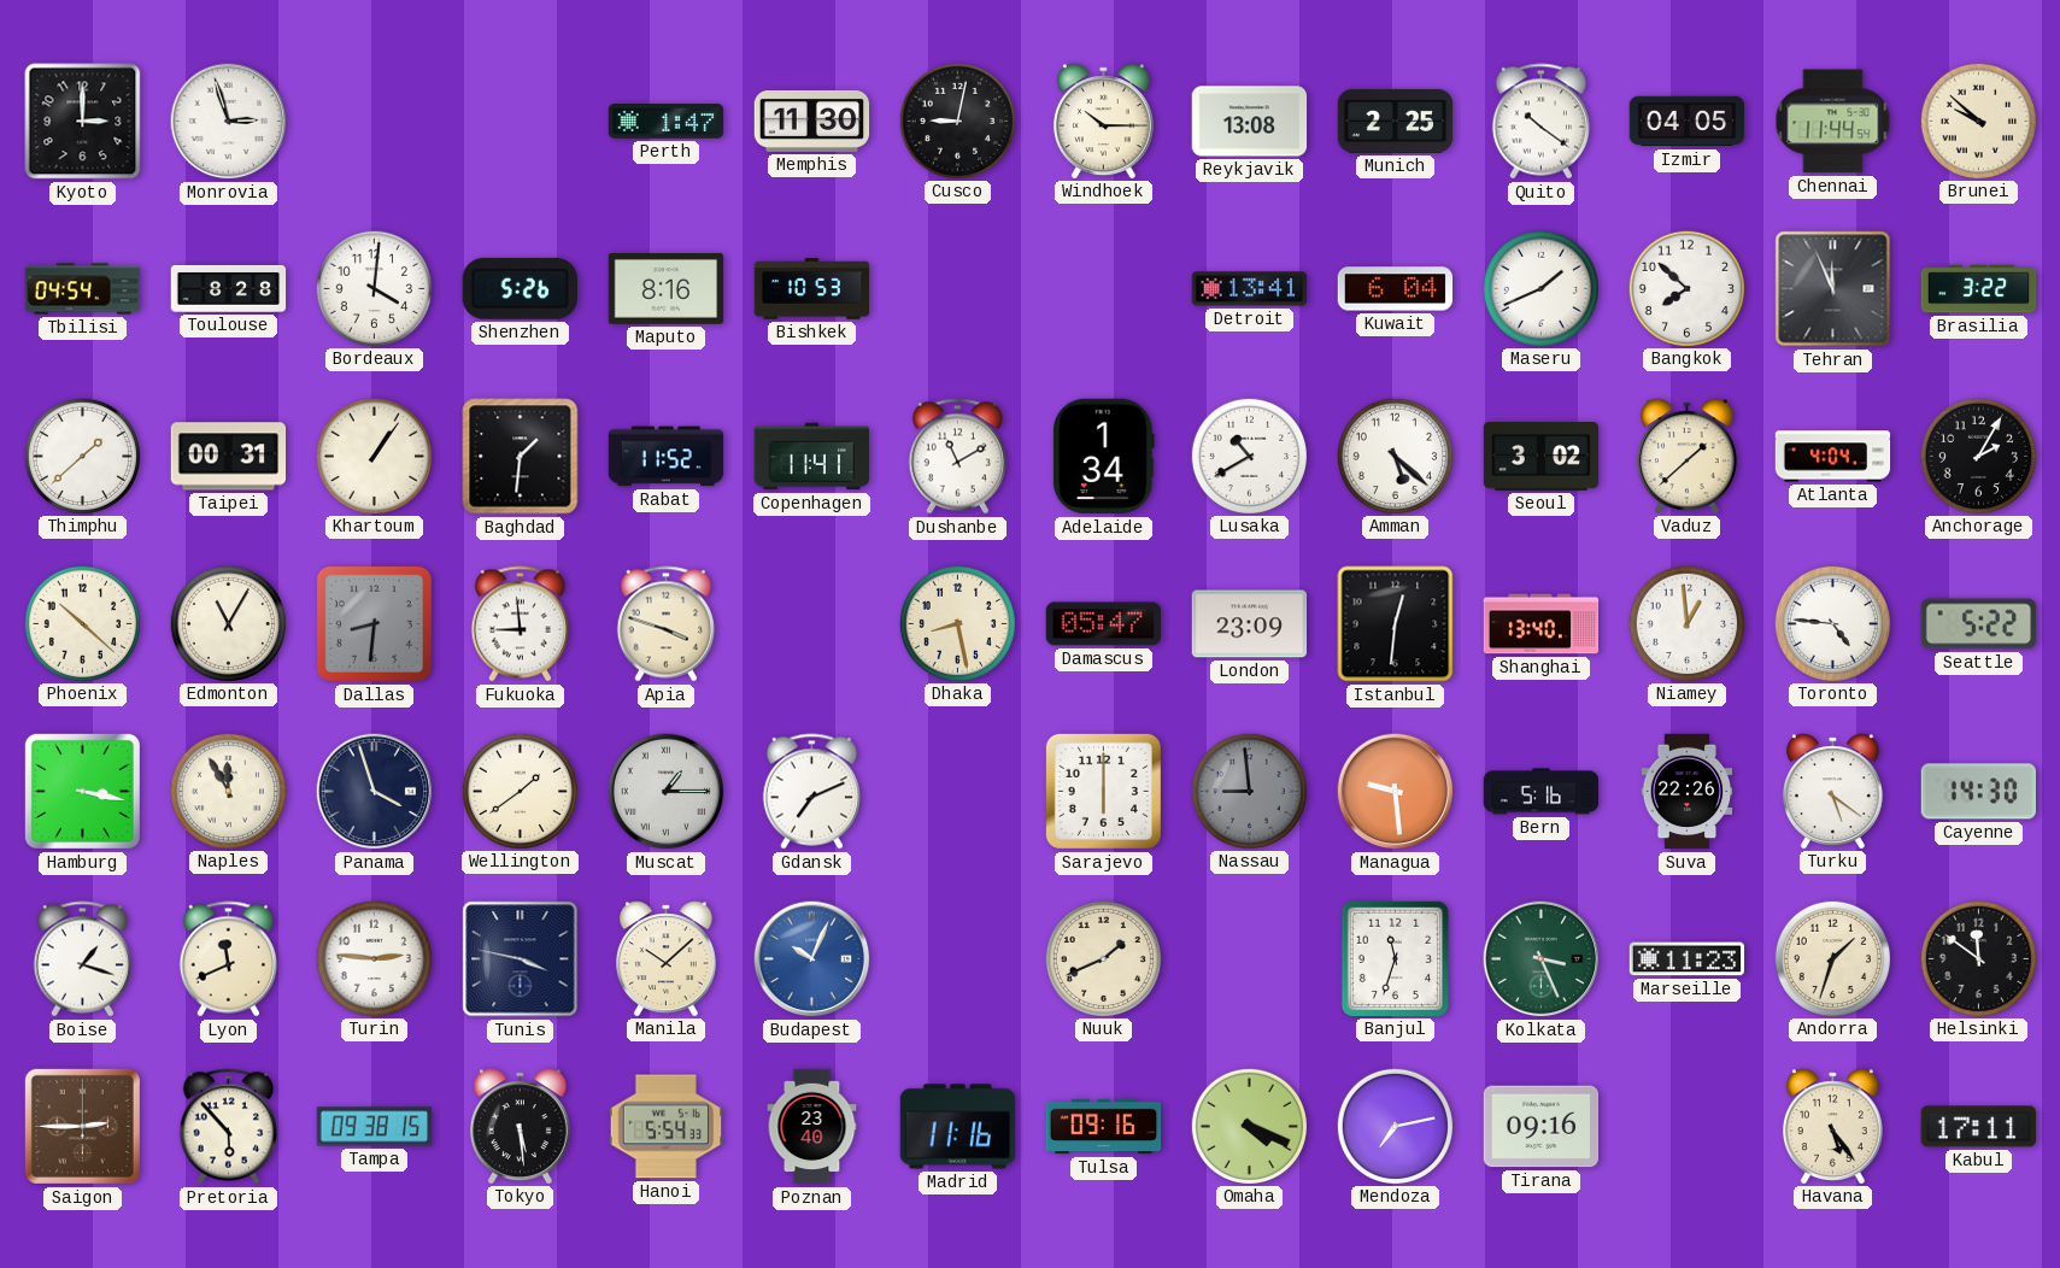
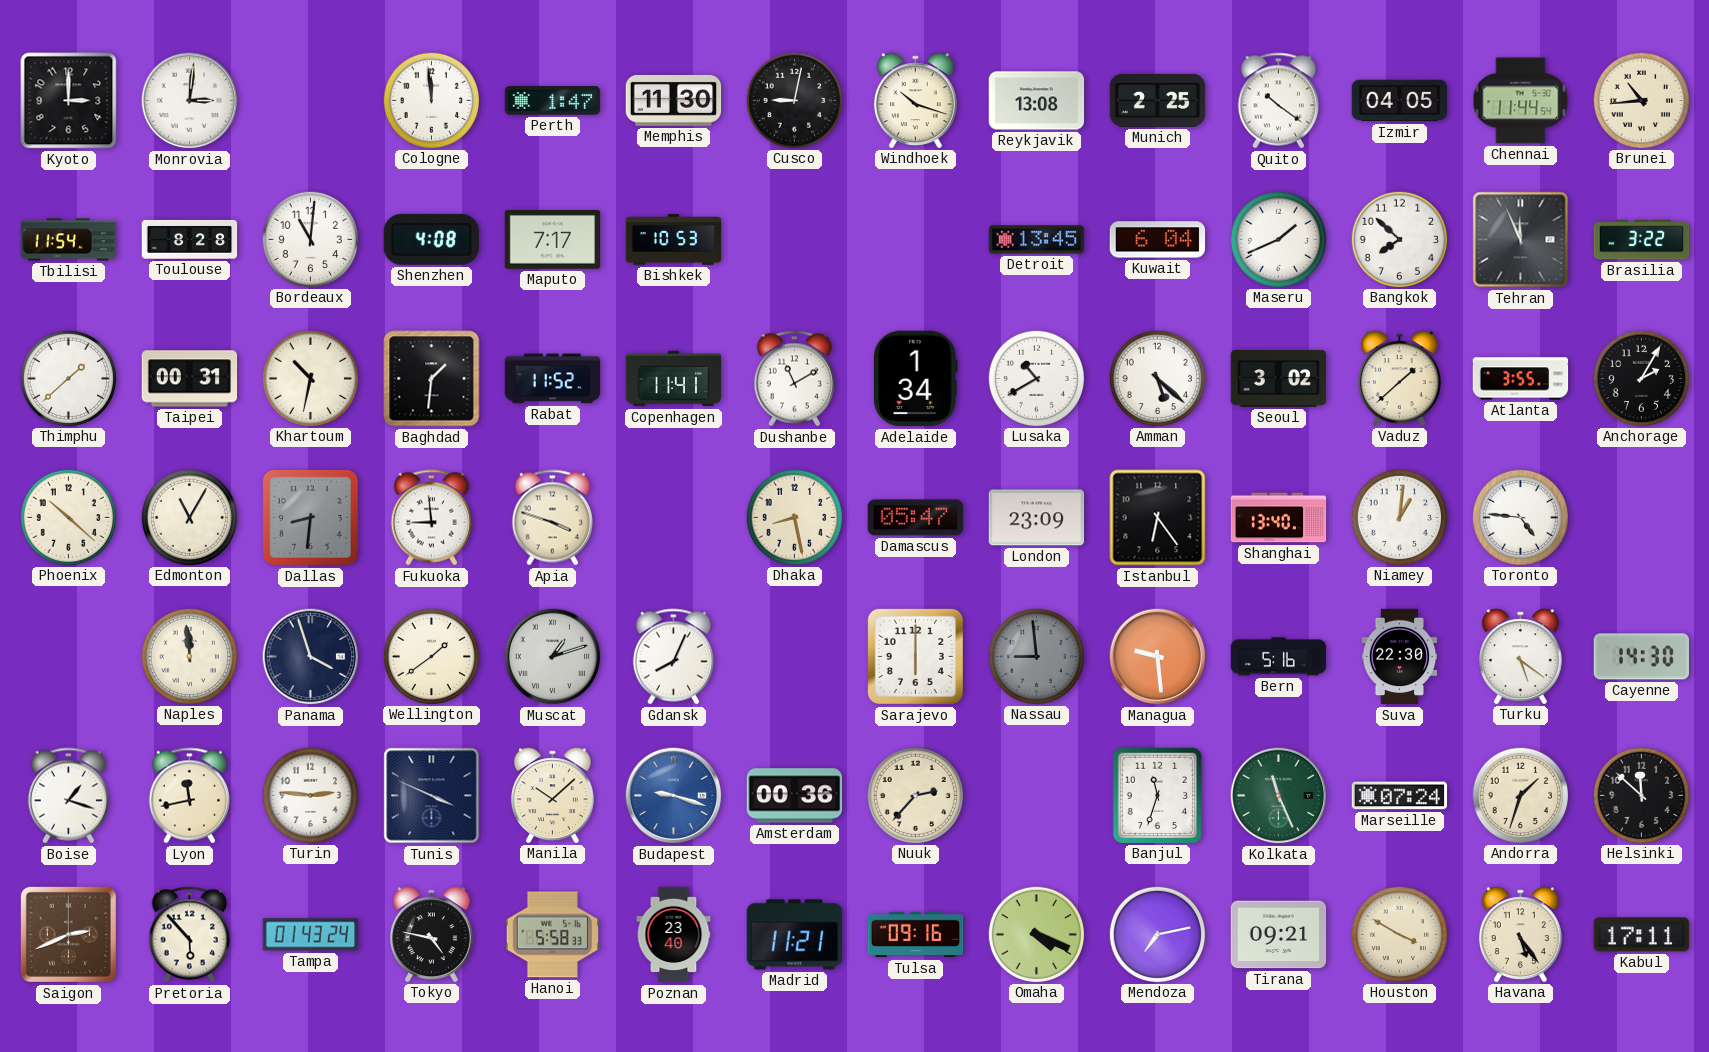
Monrovia: 2:57 -> 3:01 (190, 101)
Cologne: none -> 11:59 (431, 100)
Windhoek: 10:15 -> 10:18 (915, 100)
Brunei: 9:52 -> 10:44 (1641, 100)
Tbilisi: 04:54 -> 11:54 (69, 240)
Bordeaux: 4:01 -> 11:01 (310, 239)
Shenzhen: 5:26 -> 4:08 (431, 239)
Maputo: 8:16 -> 7:17 (553, 240)
Detroit: 13:41 -> 13:45 (1037, 240)
Khartoum: 1:06 -> 10:32 (310, 378)
Atlanta: 4:04 -> 3:55 (1521, 379)
Istanbul: 12:31 -> 6:24 (1158, 518)
Niamey: 12:59 -> 1:01 (1399, 517)
Seattle: 5:22 -> none (1979, 624)
Hamburg: 3:17 -> none (82, 791)
Naples: 11:55 -> 11:59 (189, 656)
Muscat: 1:15 -> 1:12 (553, 657)
Gdansk: 7:11 -> 8:04 (673, 657)
Suva: 22:26 -> 22:30 (1400, 657)
Lyon: 11:41 -> 11:43 (189, 796)
Tunis: 3:47 -> 3:49 (432, 796)
Budapest: 10:04 -> 9:18 (674, 796)
Amsterdam: none -> 00:36 (795, 796)
Nuuk: 1:41 -> 2:37 (915, 795)
Kolkata: 3:26 -> 11:26 (1279, 796)
Marseille: 11:23 -> 07:24 (1400, 796)
Helsinki: 11:51 -> 11:52 (1641, 795)
Saigon: 2:45 -> 2:41 (68, 934)
Tampa: 09:38 -> 01:43 (311, 935)
Tokyo: 5:29 -> 4:47 (431, 934)
Hanoi: 5:54 -> 5:58 (553, 935)
Madrid: 11:16 -> 11:21 (795, 935)
Tirana: 09:16 -> 09:21 (1279, 935)
Houston: none -> 3:50 (1399, 934)
